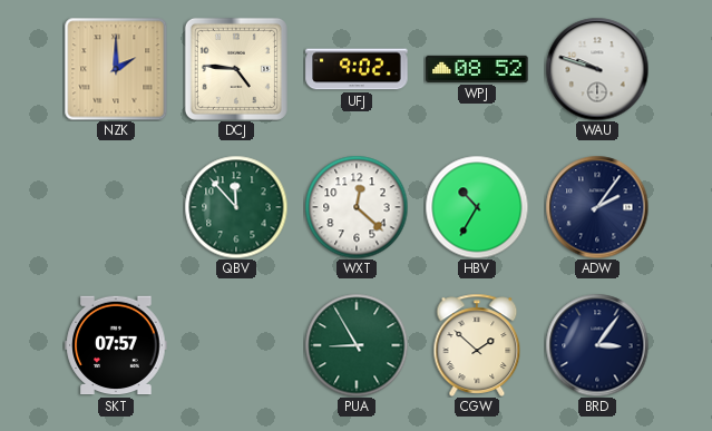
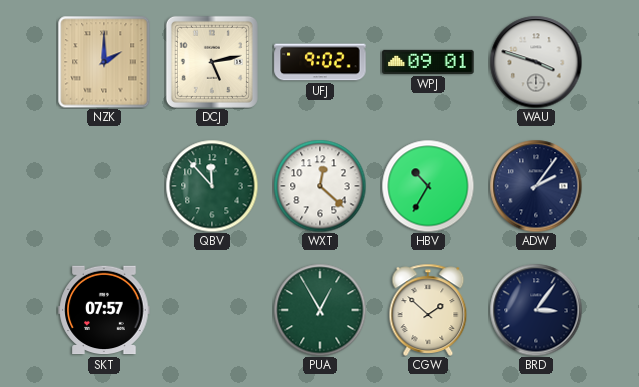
DCJ: 4:46 -> 5:13 (212, 62)
WPJ: 08:52 -> 09:01 (428, 62)
WAU: 9:48 -> 3:48 (536, 62)
PUA: 8:55 -> 12:55 (320, 310)
